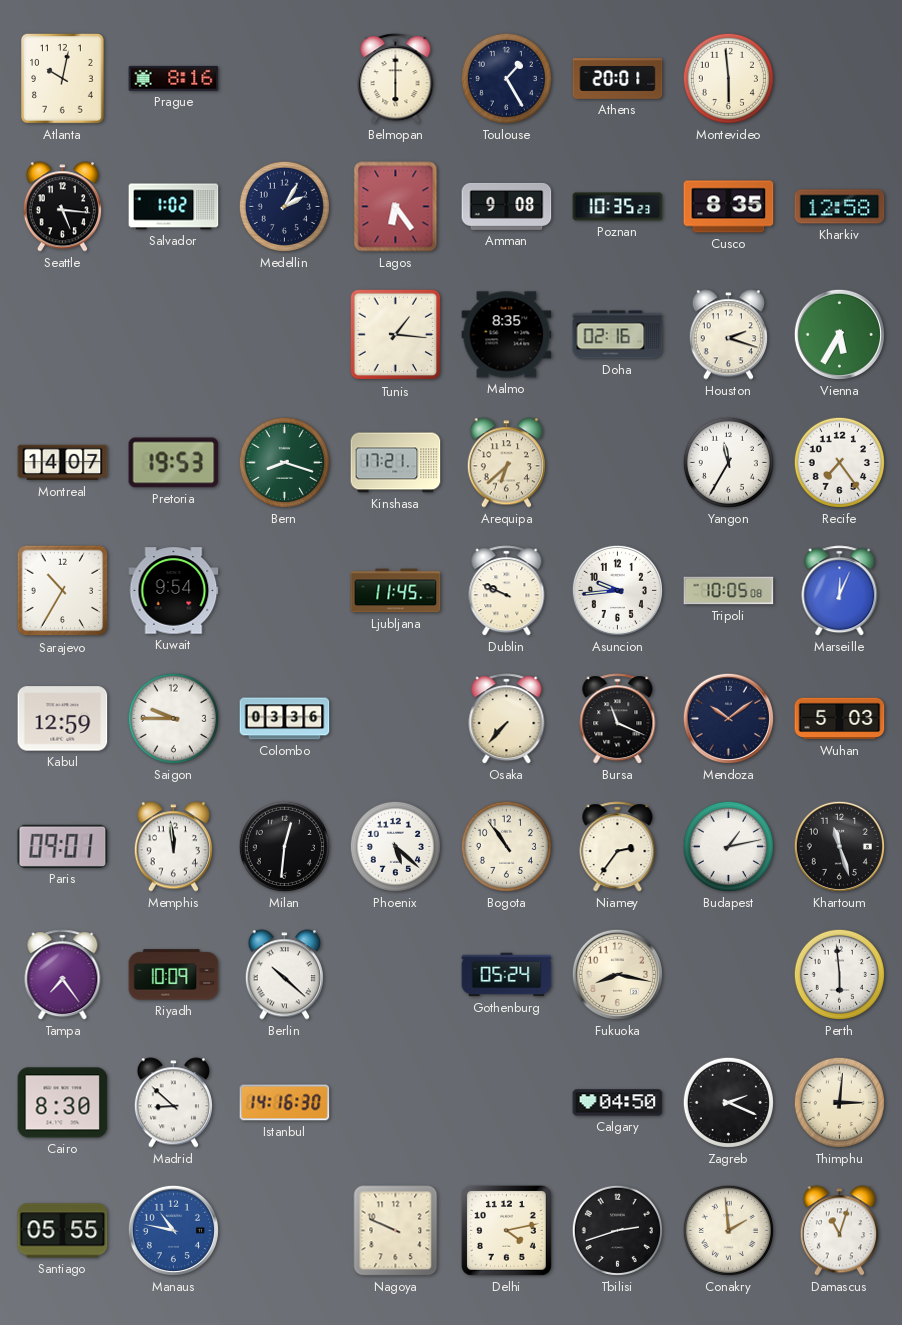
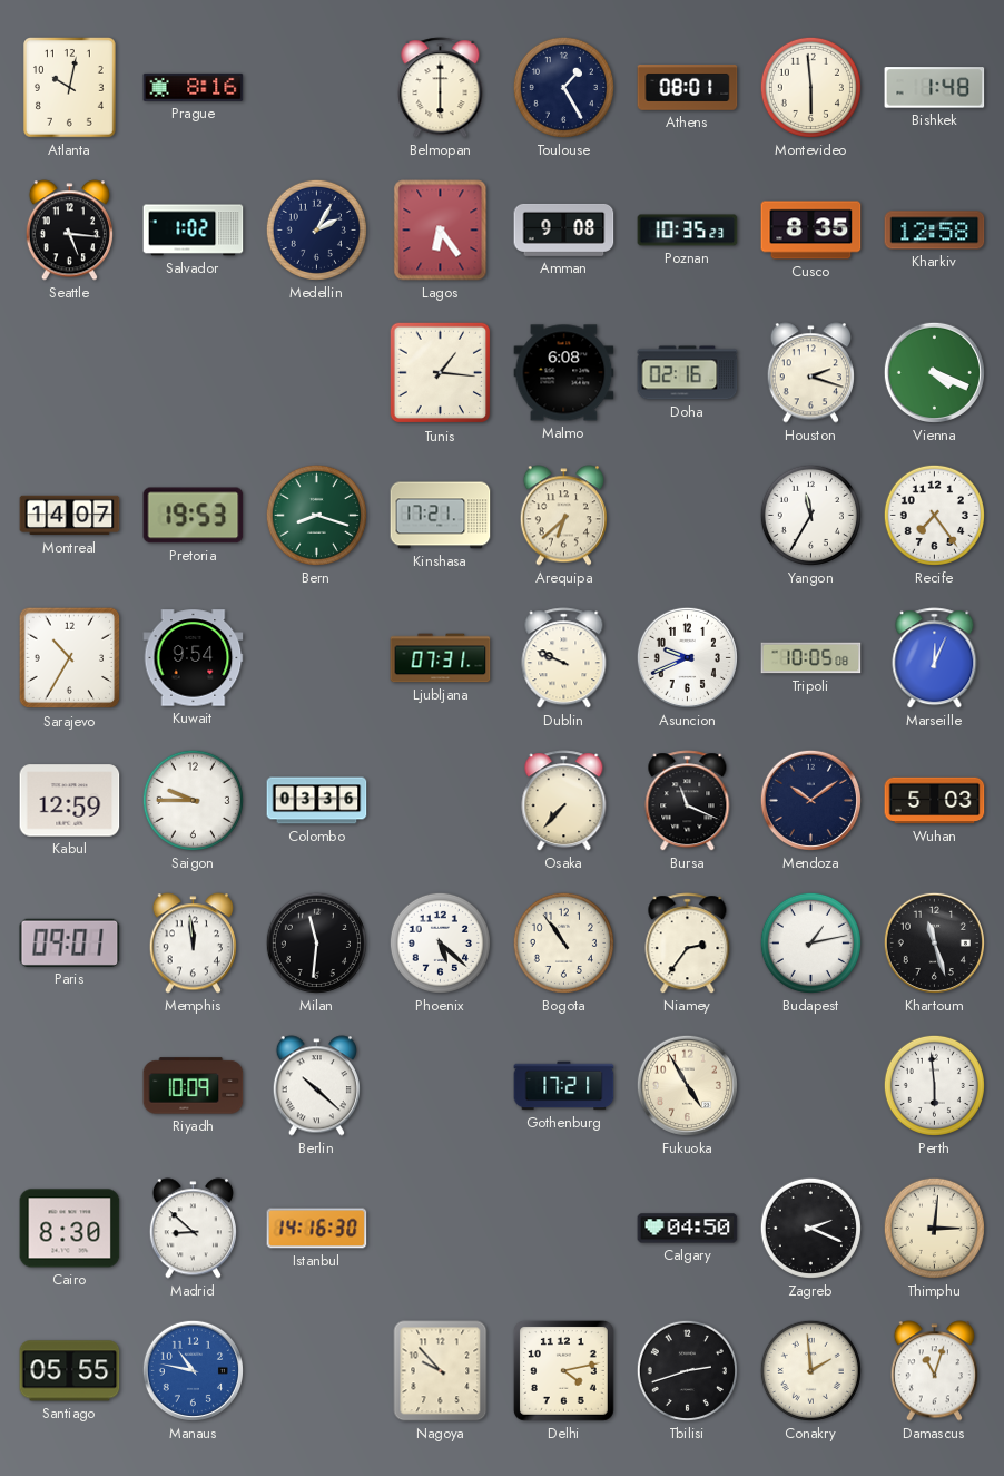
Athens: 20:01 -> 08:01 (688, 88)
Bishkek: none -> 1:48 (935, 88)
Malmo: 8:35 -> 6:08 (564, 373)
Vienna: 5:35 -> 4:19 (934, 372)
Ljubljana: 11:45 -> 07:31 (441, 658)
Asuncion: 9:44 -> 9:41 (687, 657)
Milan: 12:31 -> 11:31 (316, 942)
Tampa: 7:24 -> none (63, 975)
Gothenburg: 05:24 -> 17:21 (564, 1086)
Fukuoka: 8:17 -> 4:55 (687, 1085)
Nagoya: 9:49 -> 9:53 (441, 1371)
